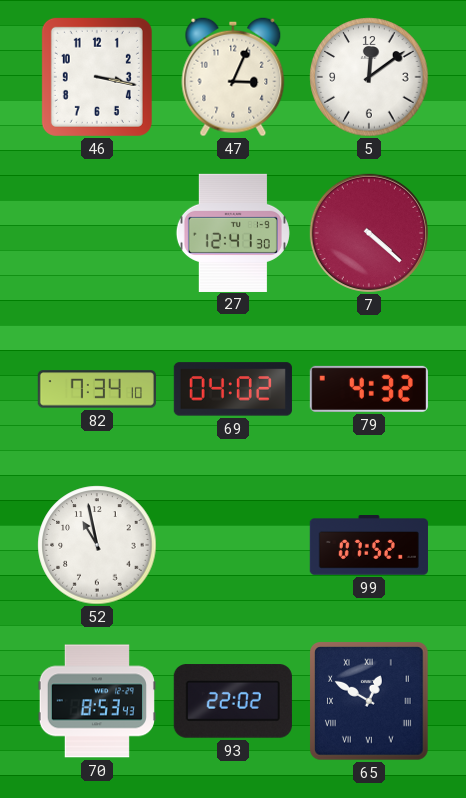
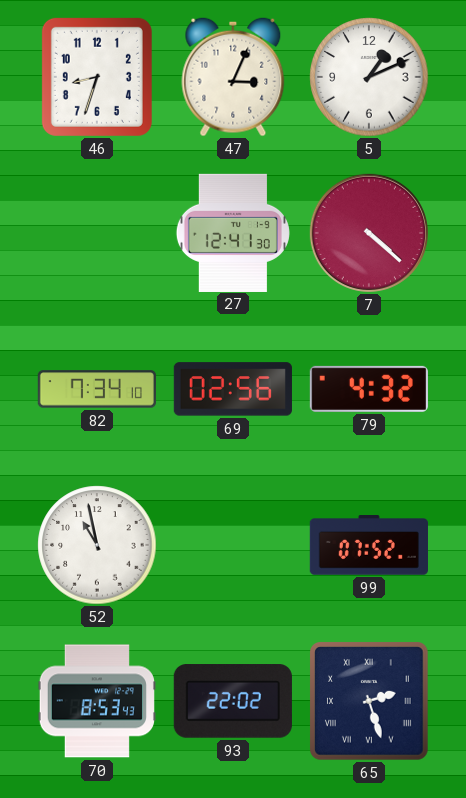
46: 3:17 -> 8:33 (97, 77)
5: 12:09 -> 1:11 (369, 77)
69: 04:02 -> 02:56 (233, 389)
65: 12:50 -> 2:27 (370, 702)
